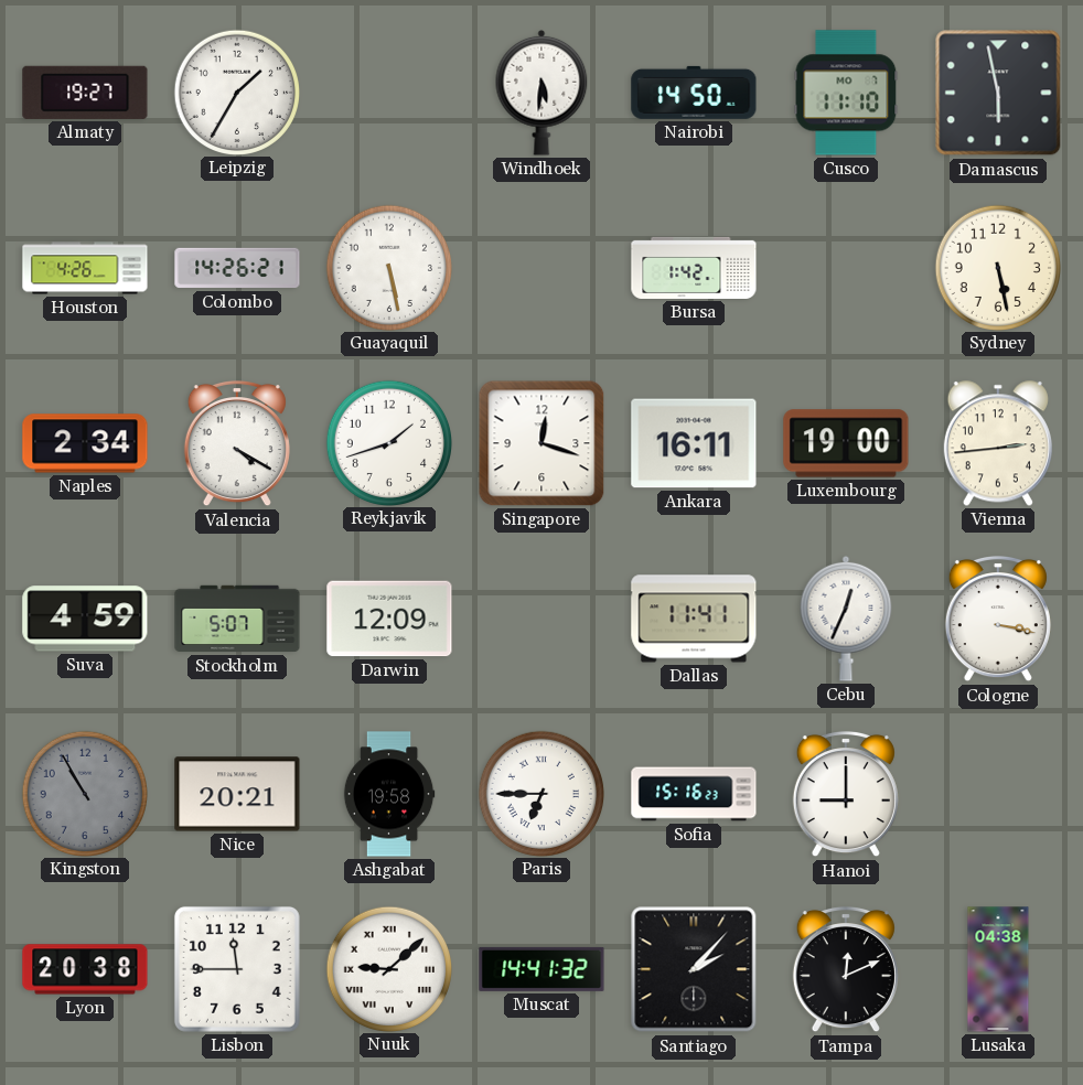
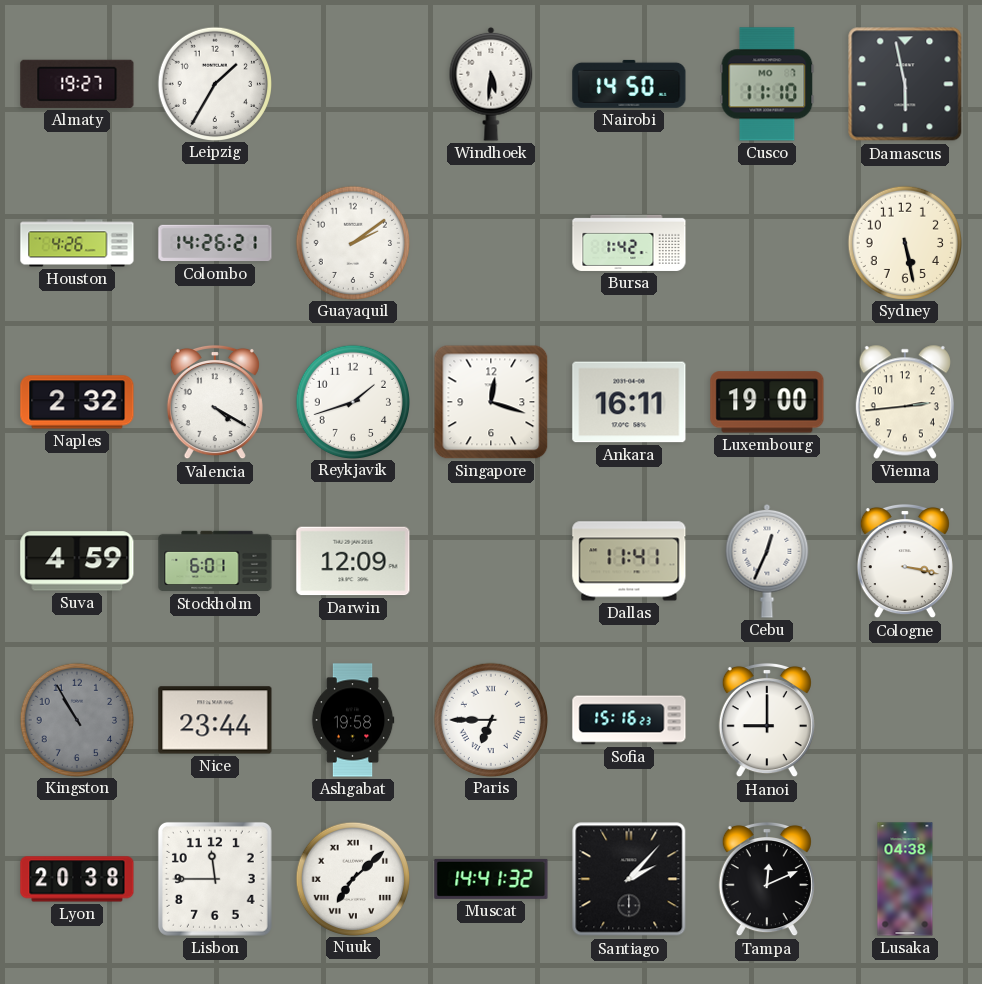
Guayaquil: 5:28 -> 2:09 (352, 242)
Naples: 2:34 -> 2:32 (77, 402)
Stockholm: 5:07 -> 6:01 (215, 561)
Nice: 20:21 -> 23:44 (215, 720)
Nuuk: 9:08 -> 7:08 (352, 878)
